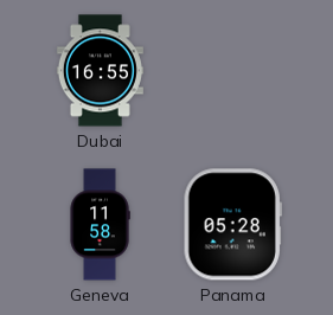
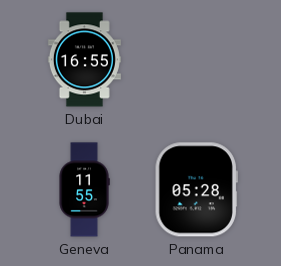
Geneva: 11:58 -> 11:55 (84, 190)
